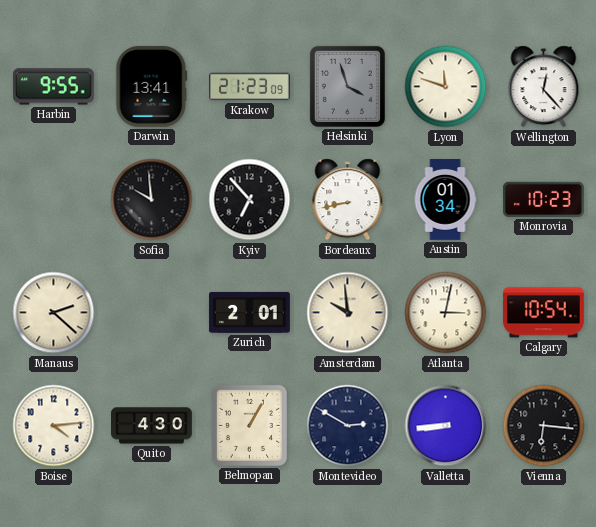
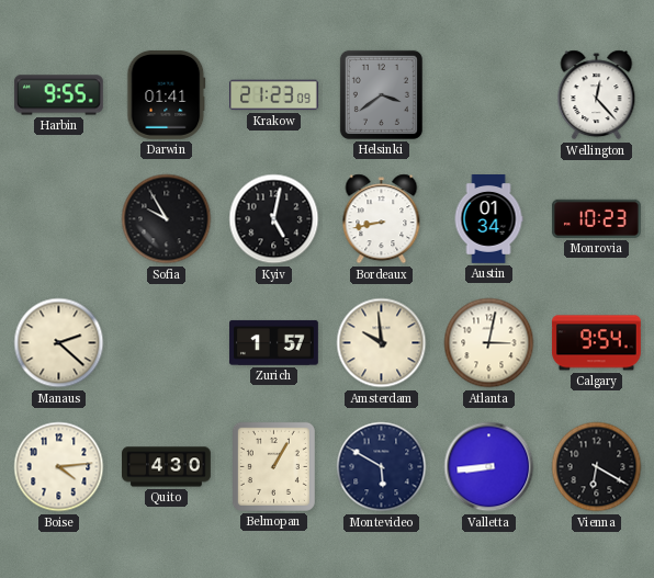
Darwin: 13:41 -> 01:41 (167, 94)
Helsinki: 3:57 -> 3:39 (381, 94)
Lyon: 11:48 -> none (446, 87)
Sofia: 9:59 -> 9:55 (167, 219)
Kyiv: 6:53 -> 5:02 (274, 219)
Zurich: 2:01 -> 1:57 (273, 342)
Calgary: 10:54 -> 9:54 (596, 343)
Montevideo: 2:50 -> 5:50 (382, 467)
Vienna: 6:16 -> 6:20 (597, 467)
